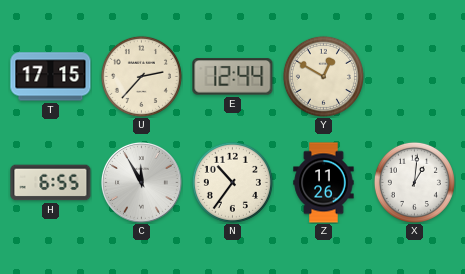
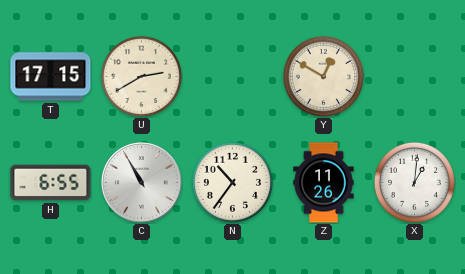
U: 2:37 -> 2:40 (141, 76)
E: 12:44 -> none (233, 77)
C: 11:55 -> 10:55 (142, 183)
